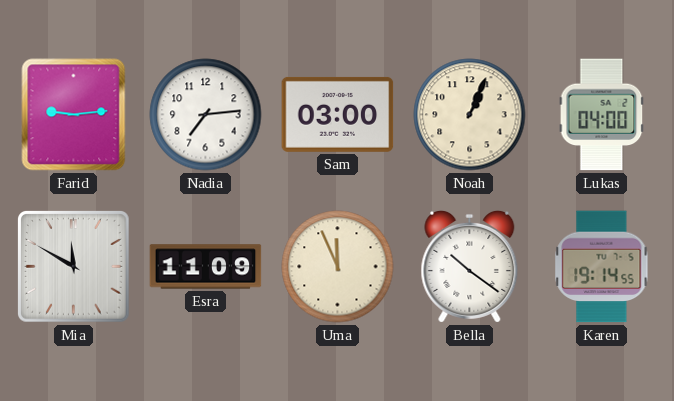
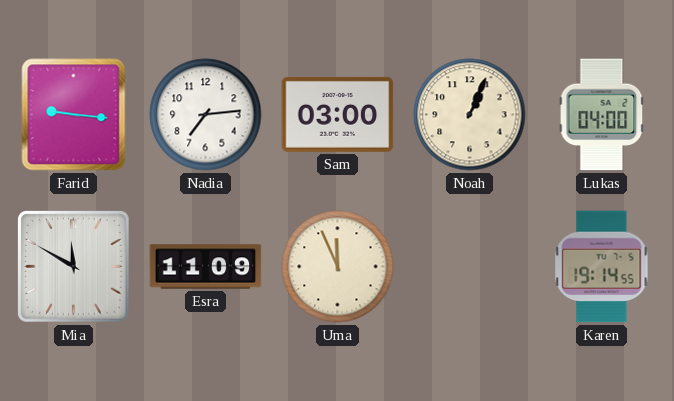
Farid: 9:14 -> 9:16 (74, 115)
Bella: 10:21 -> none (470, 266)
